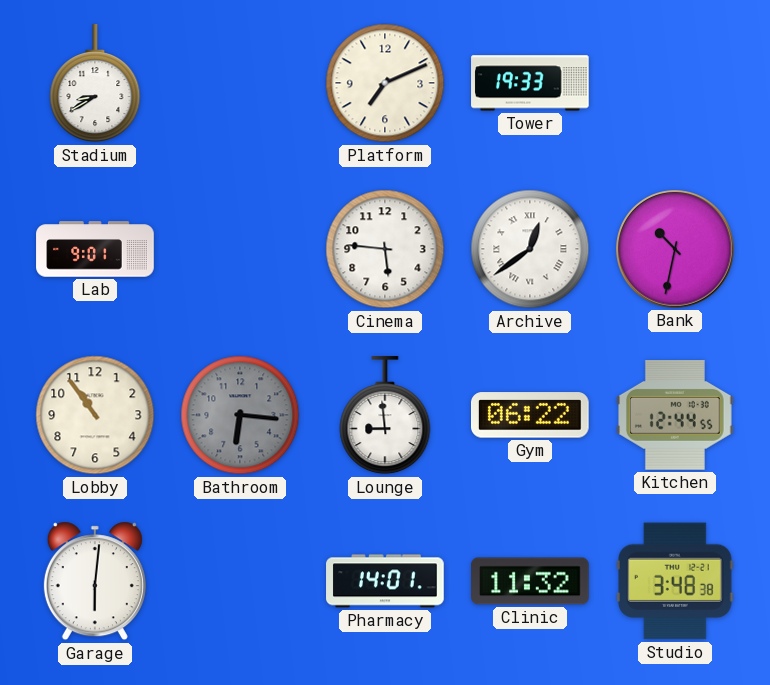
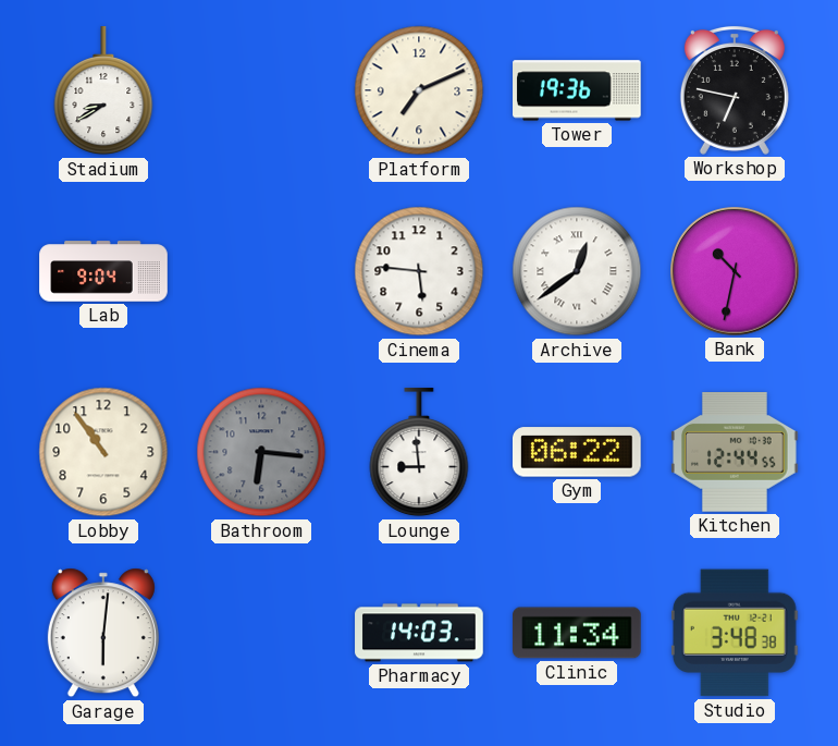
Tower: 19:33 -> 19:36 (577, 90)
Workshop: none -> 6:47 (735, 90)
Lab: 9:01 -> 9:04 (103, 271)
Pharmacy: 14:01 -> 14:03 (419, 633)
Clinic: 11:32 -> 11:34 (577, 633)
